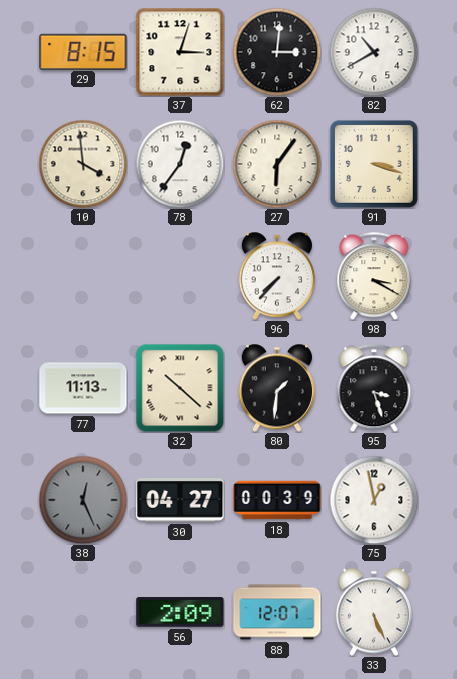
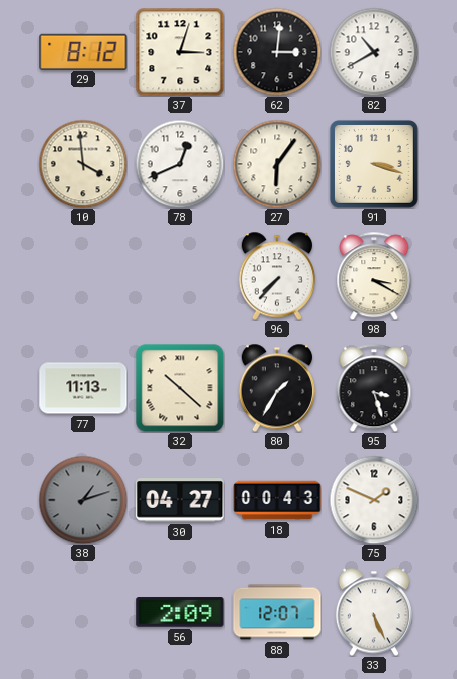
29: 8:15 -> 8:12 (83, 51)
78: 12:36 -> 12:41 (180, 164)
80: 1:31 -> 1:35 (276, 388)
38: 12:26 -> 1:12 (83, 500)
18: 00:39 -> 00:43 (277, 500)
75: 12:58 -> 1:49 (374, 500)
